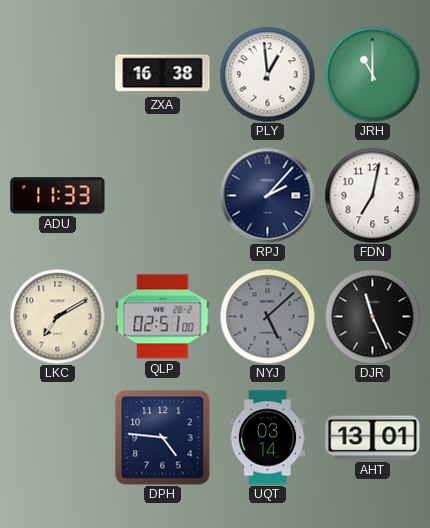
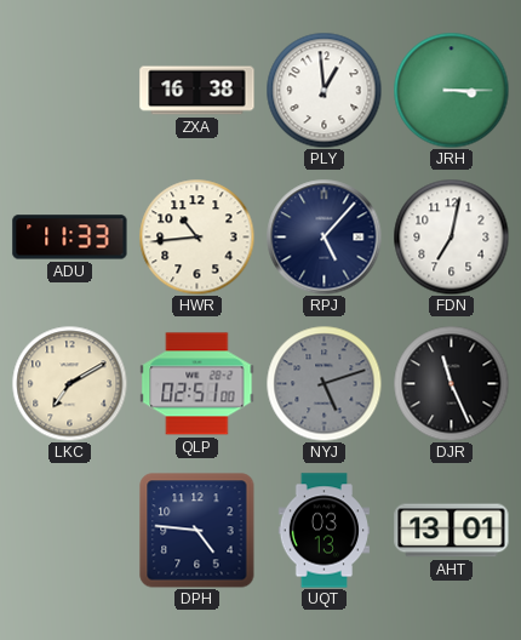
JRH: 11:00 -> 3:15 (451, 90)
HWR: none -> 10:44 (196, 236)
RPJ: 2:07 -> 5:07 (324, 236)
NYJ: 5:08 -> 5:12 (324, 383)
UQT: 03:14 -> 03:13 (324, 531)
